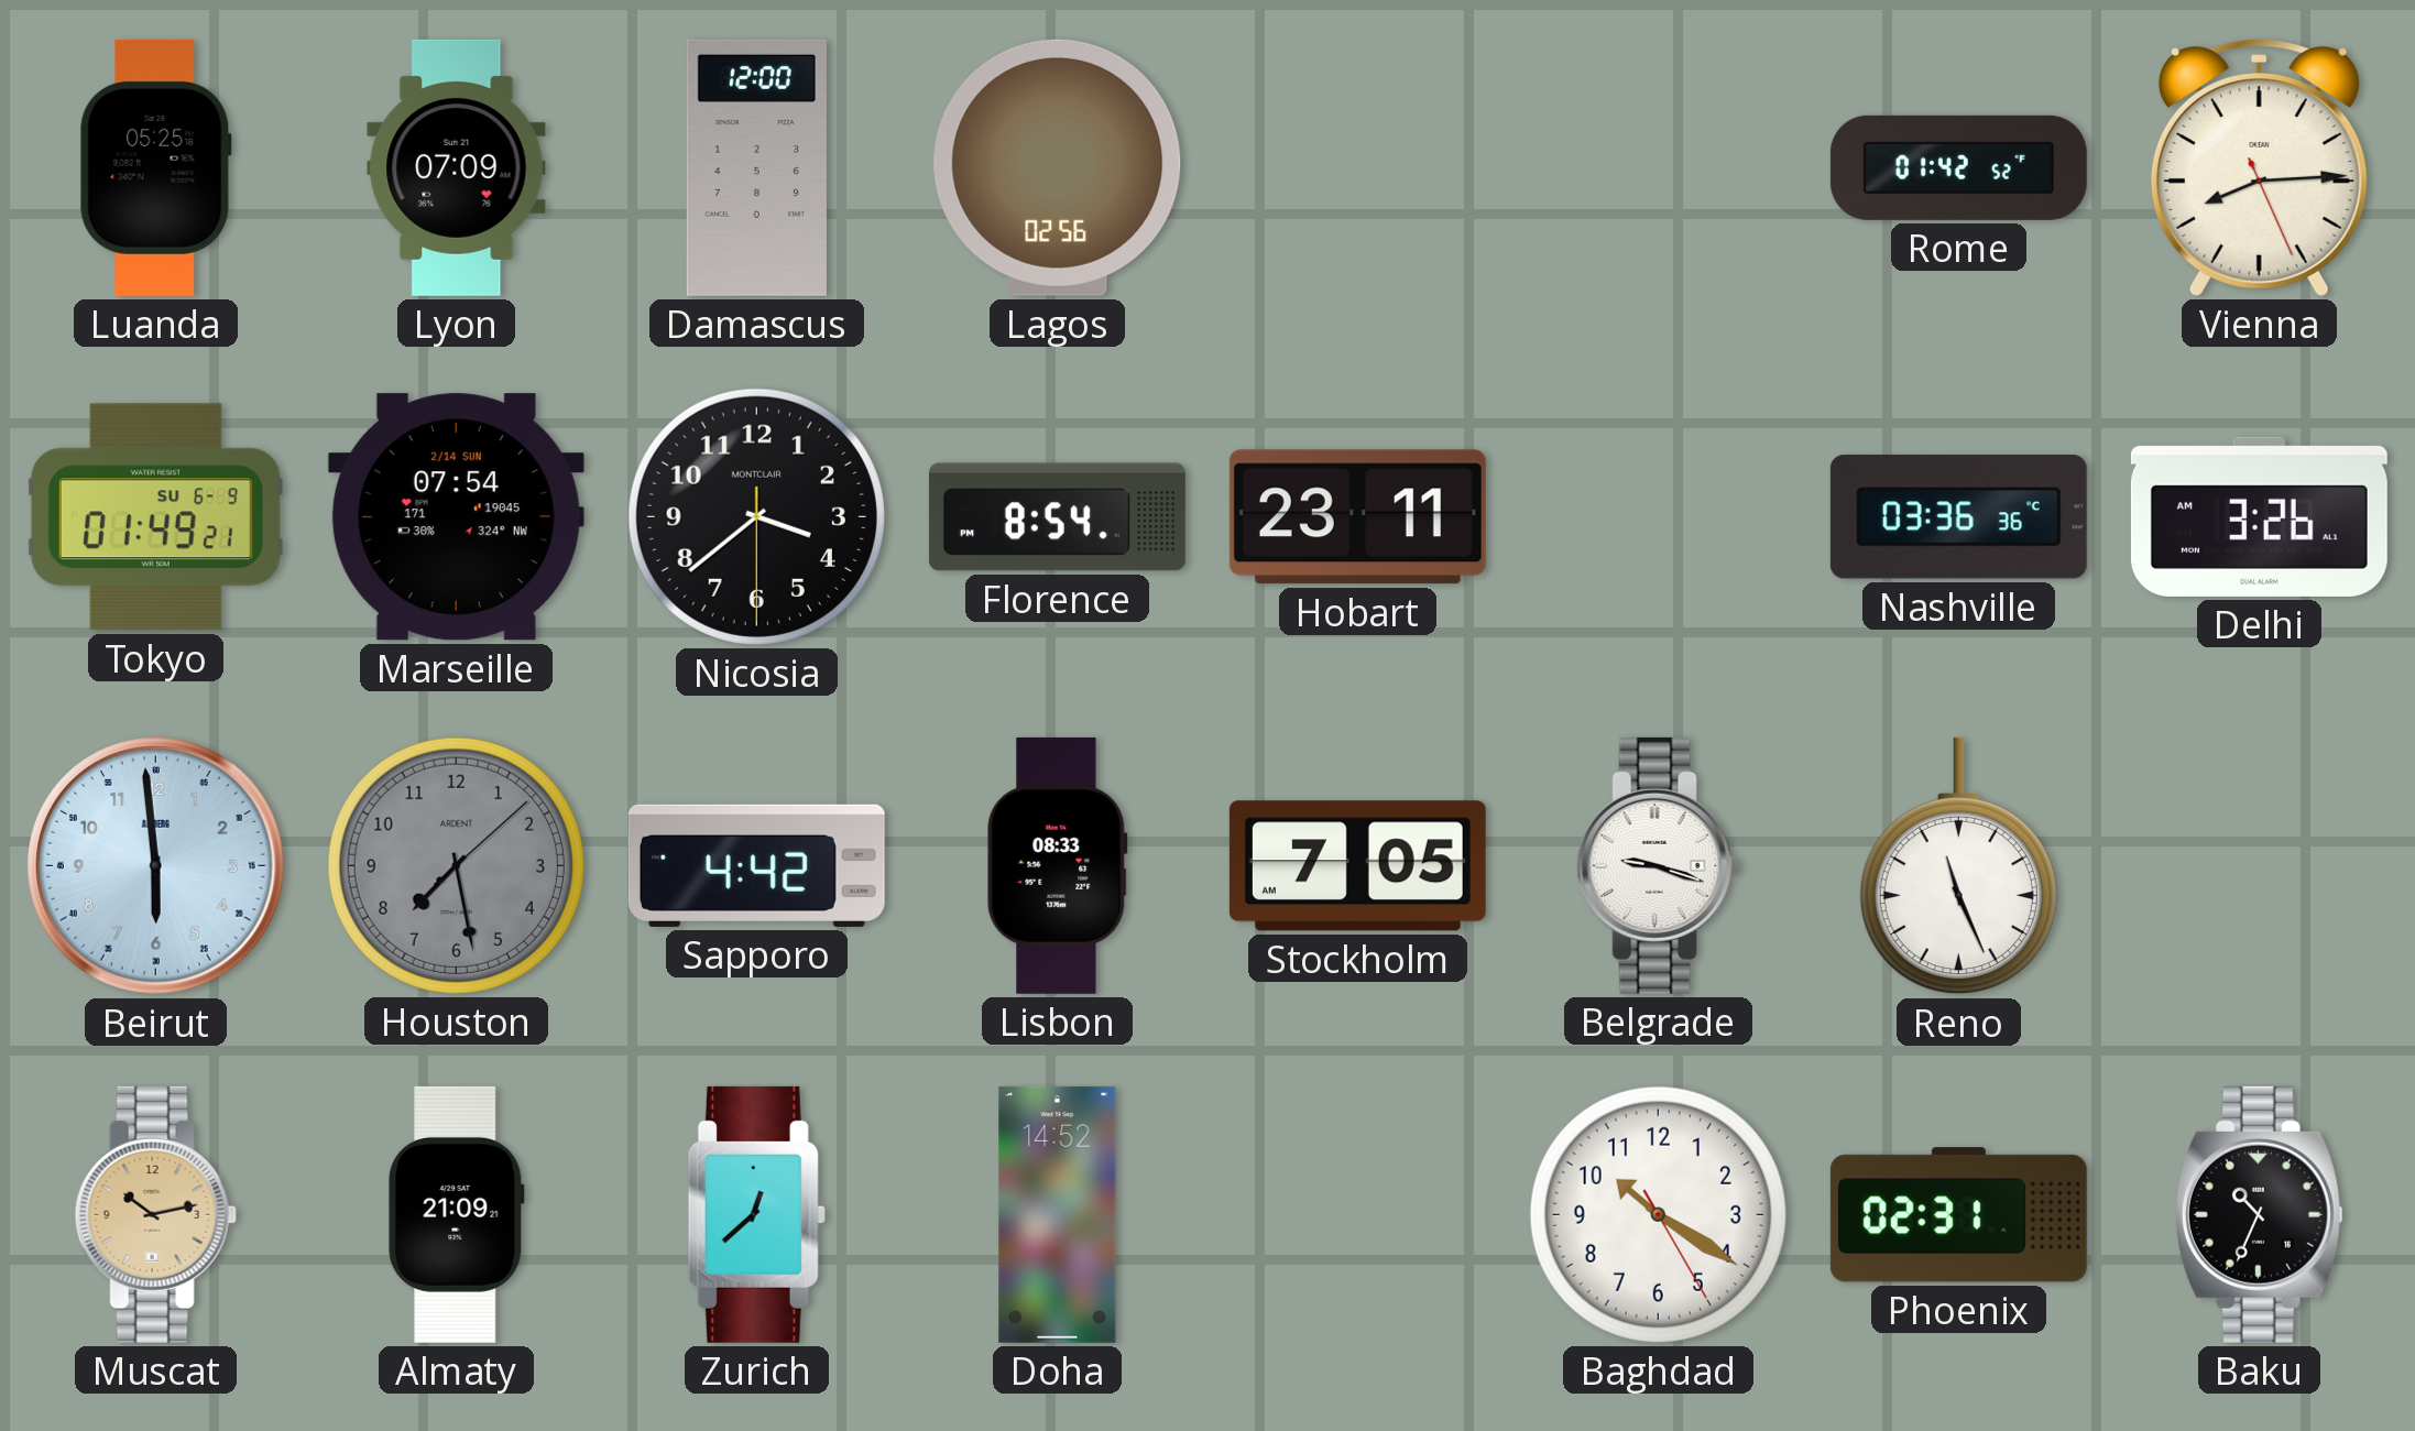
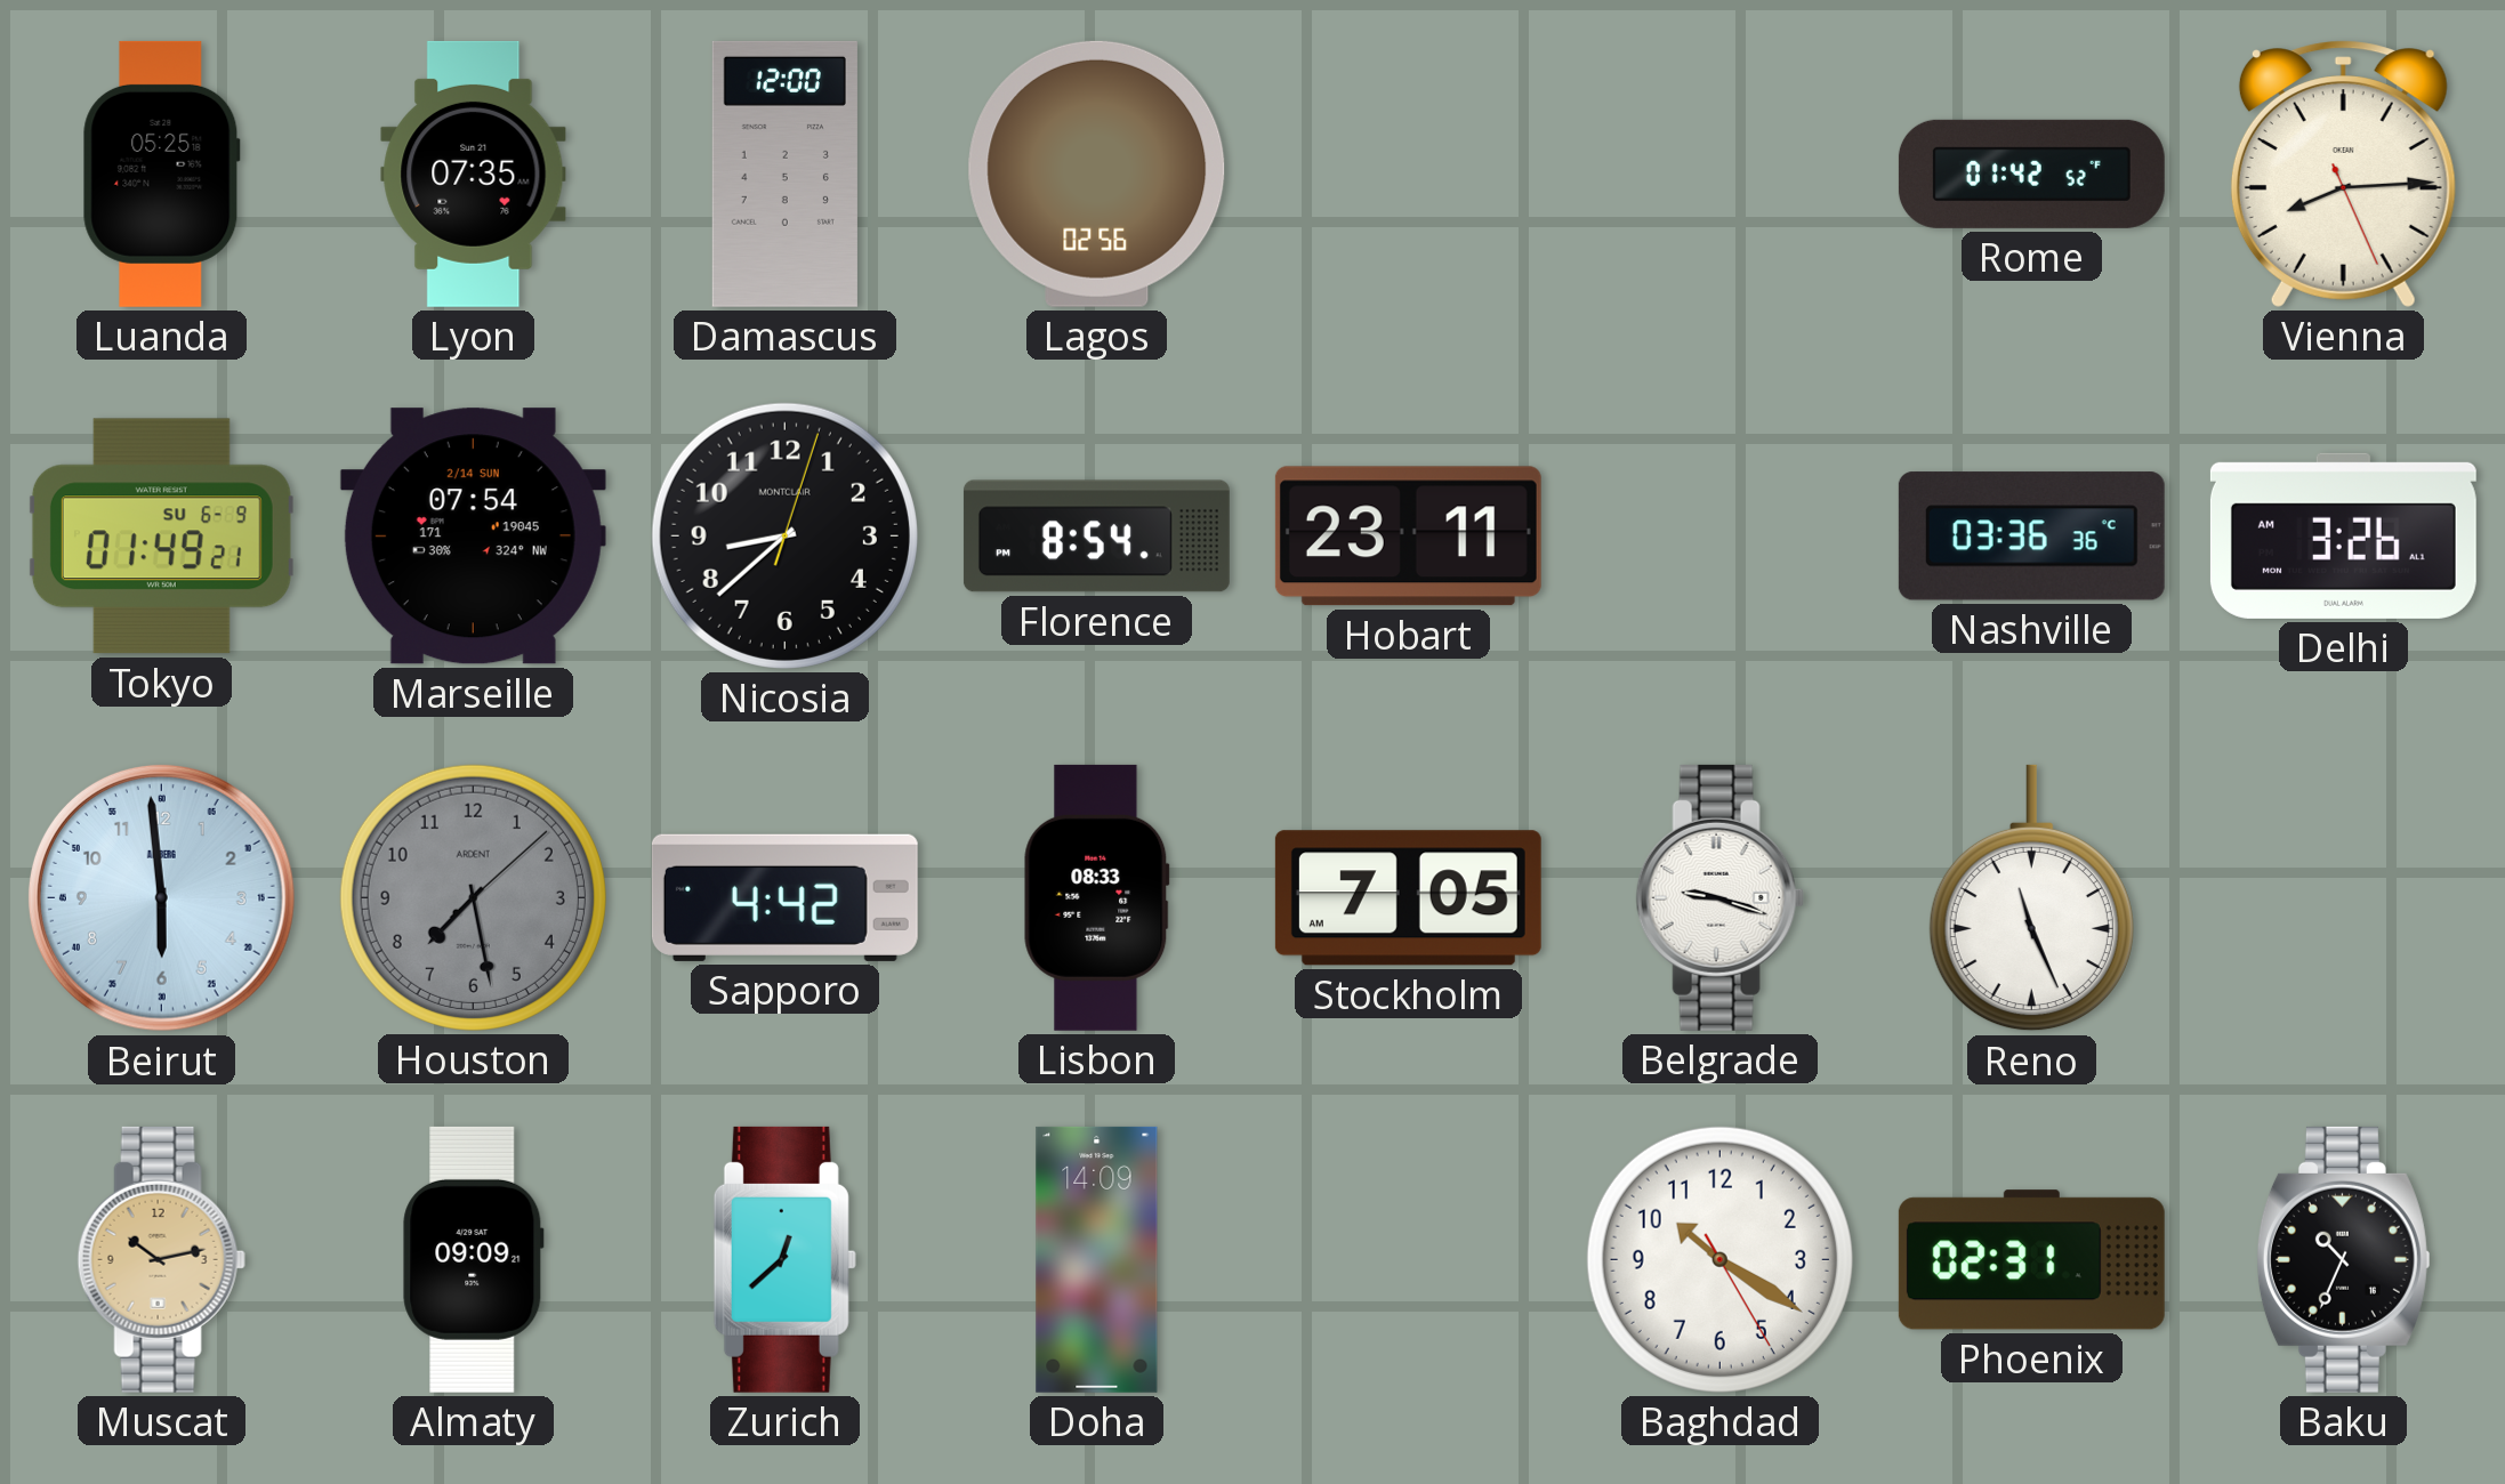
Lyon: 07:09 -> 07:35 (474, 174)
Nicosia: 3:38 -> 8:38 (784, 535)
Almaty: 21:09 -> 09:09 (474, 1259)
Doha: 14:52 -> 14:09 (1097, 1259)
